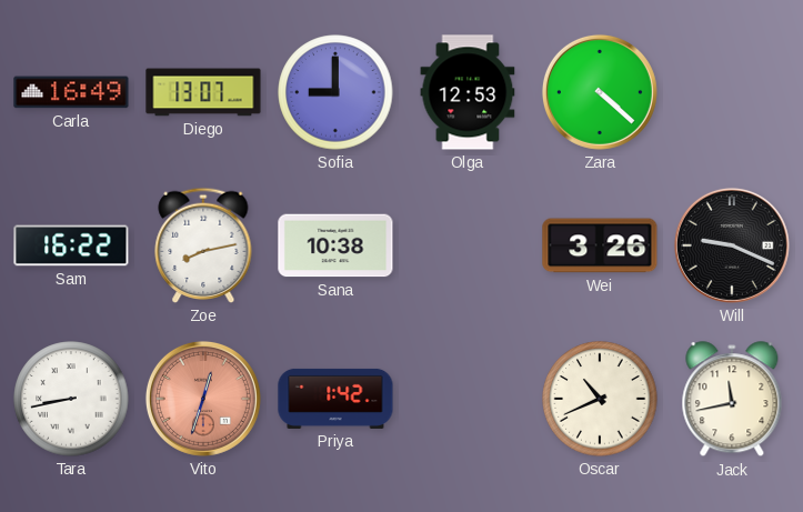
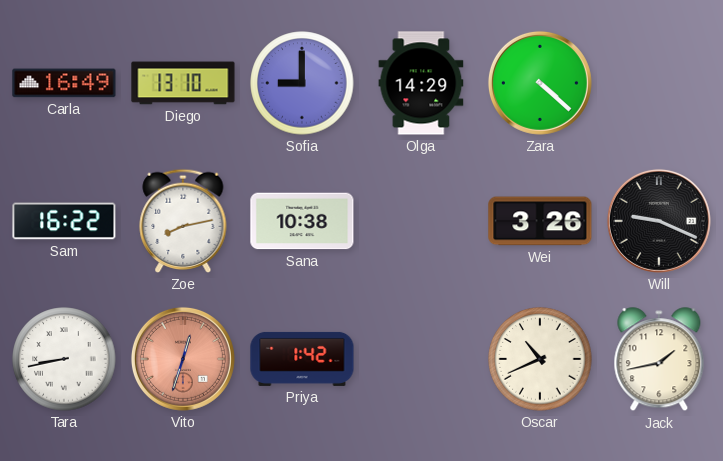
Diego: 13:07 -> 13:10 (183, 83)
Olga: 12:53 -> 14:29 (421, 83)
Jack: 11:43 -> 1:43 (659, 360)
